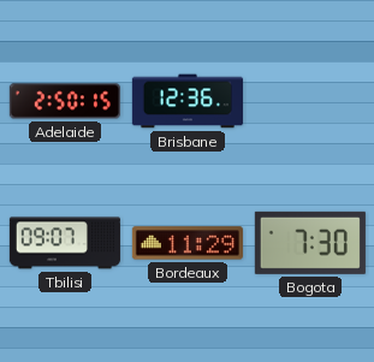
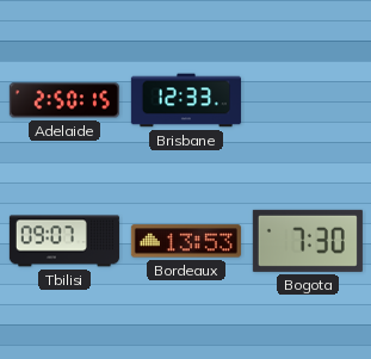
Brisbane: 12:36 -> 12:33 (186, 100)
Bordeaux: 11:29 -> 13:53 (186, 241)
